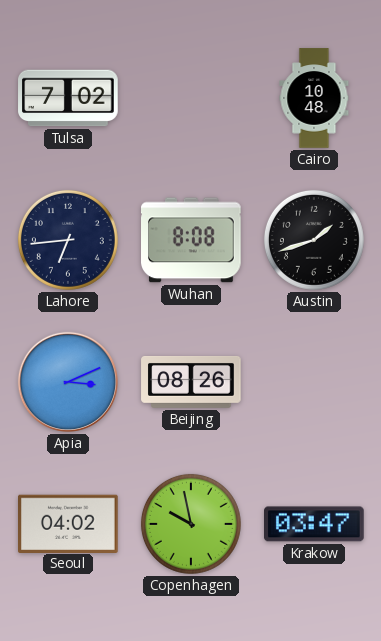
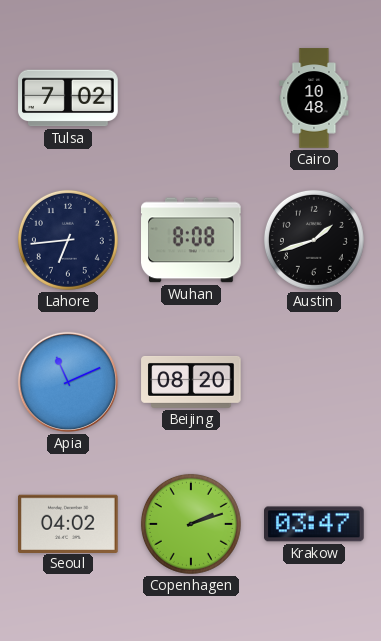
Apia: 3:11 -> 11:11 (68, 382)
Beijing: 08:26 -> 08:20 (191, 382)
Copenhagen: 9:58 -> 2:12 (191, 524)
